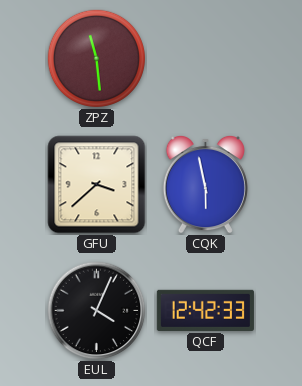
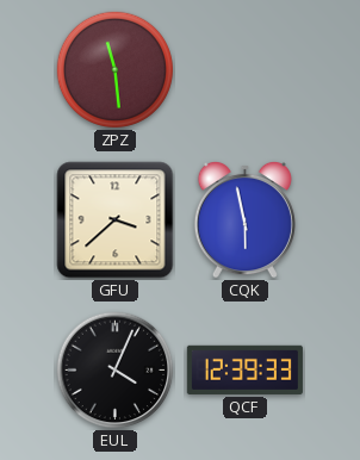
QCF: 12:42 -> 12:39 (244, 369)
